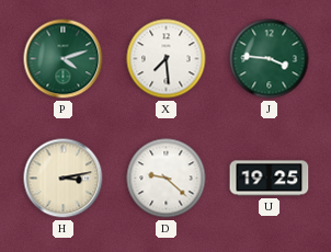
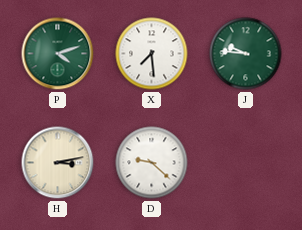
J: 3:46 -> 9:46 (246, 54)
U: 19:25 -> none (270, 179)
